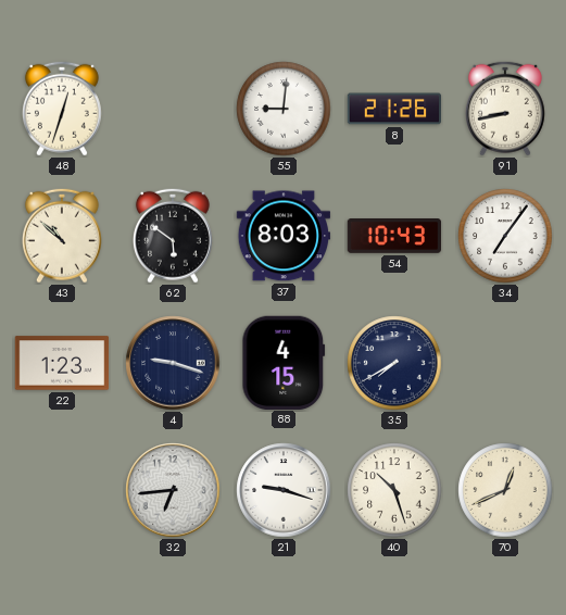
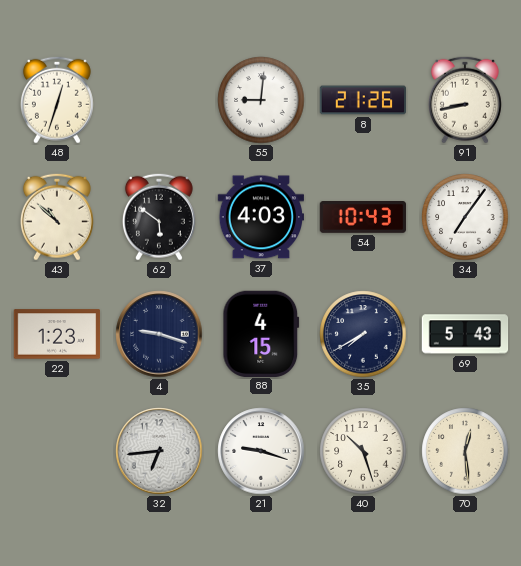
37: 8:03 -> 4:03 (261, 217)
69: none -> 5:43 (465, 334)
70: 12:41 -> 12:29 (465, 451)
